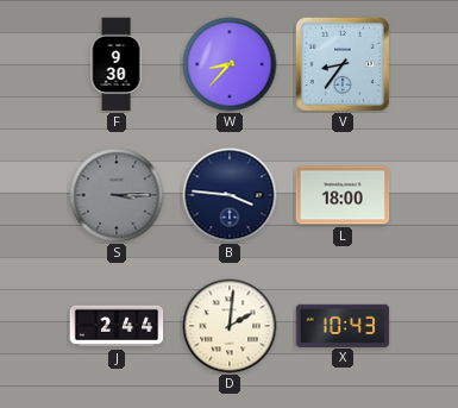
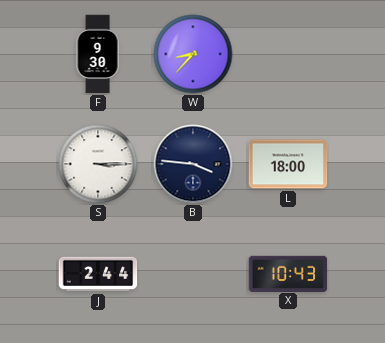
V: 8:36 -> none (343, 64)
S dial: grey -> white (98, 164)
D: 2:01 -> none (230, 326)
